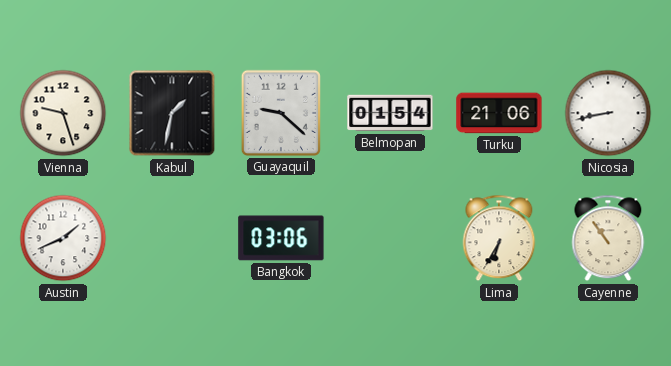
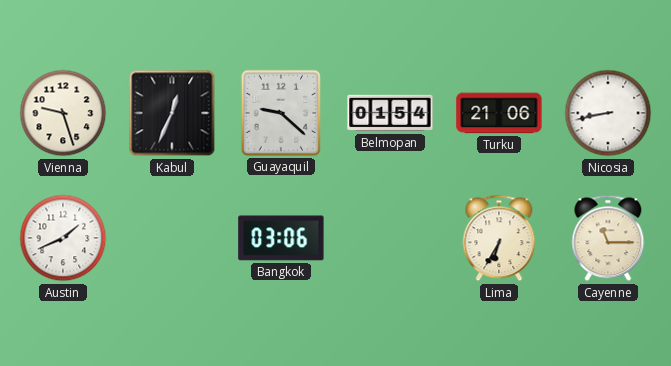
Kabul: 1:32 -> 12:34 (172, 113)
Cayenne: 10:54 -> 11:15 (608, 238)
